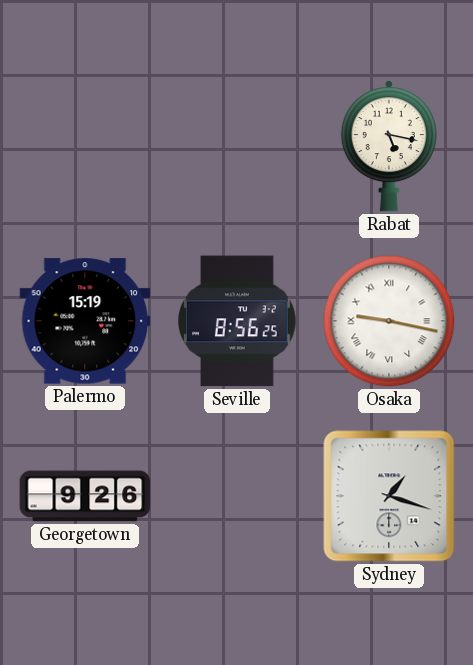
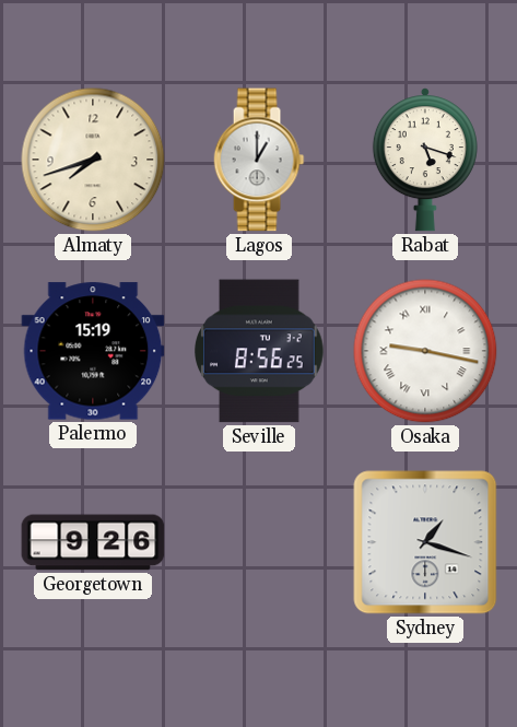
Almaty: none -> 7:42 (93, 160)
Lagos: none -> 1:00 (259, 160)
Rabat: 5:17 -> 5:18 (425, 160)
